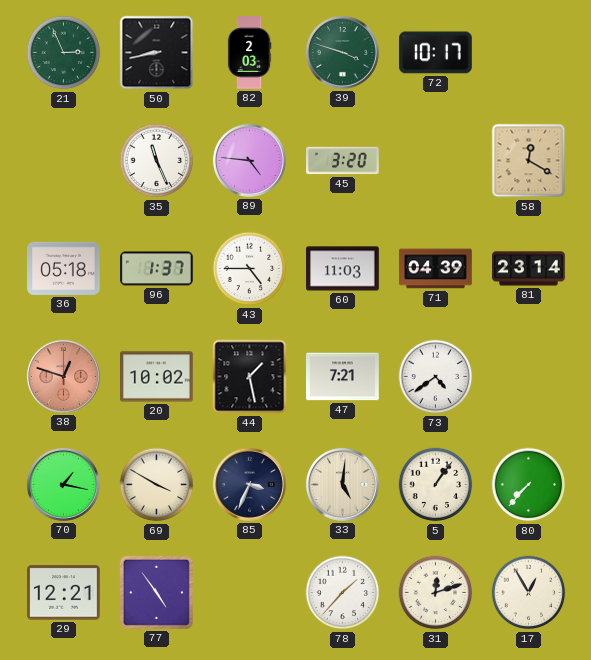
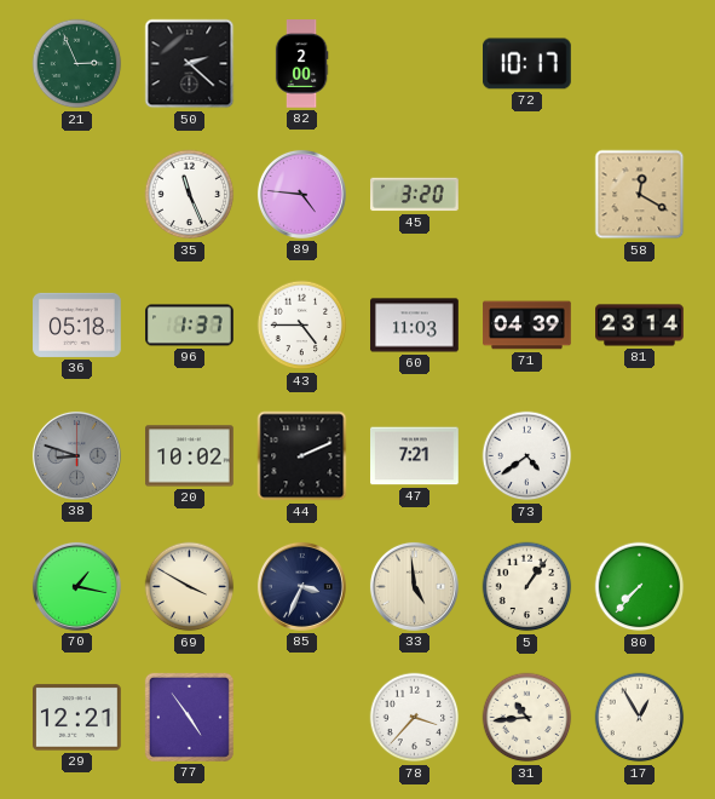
50: 8:43 -> 2:22 (190, 64)
82: 2:03 -> 2:00 (301, 64)
39: 3:48 -> none (342, 52)
38: 12:48 -> 8:48 (76, 455)
38 dial: salmon -> grey (76, 455)
44: 1:28 -> 2:11 (302, 456)
33: 5:01 -> 4:59 (414, 586)
78: 1:37 -> 3:37 (415, 718)
31: 12:12 -> 10:44 (527, 718)
